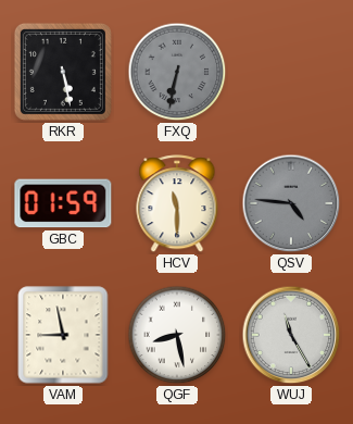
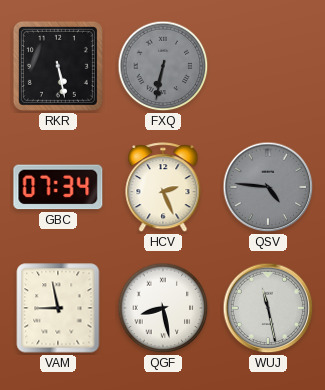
GBC: 01:59 -> 07:34 (58, 187)
HCV: 11:30 -> 2:26 (163, 188)
WUJ: 11:25 -> 11:28 (268, 308)
